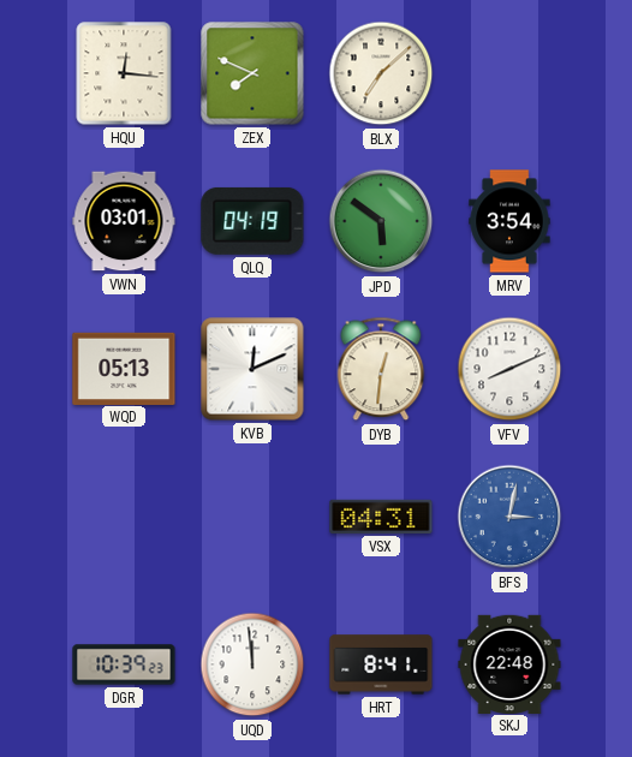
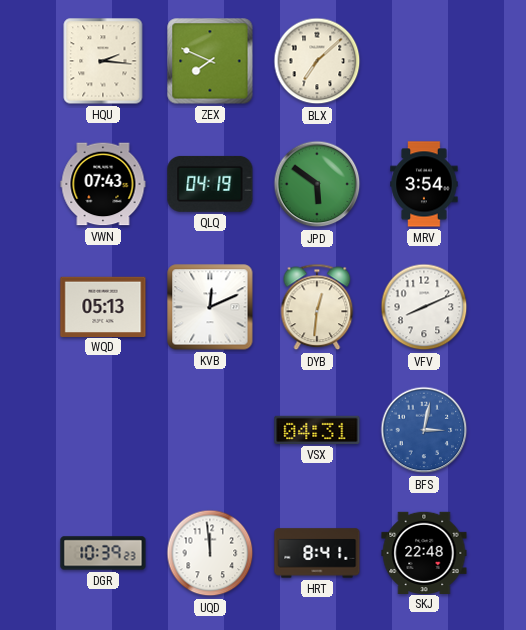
HQU: 12:16 -> 2:16 (103, 61)
VWN: 03:01 -> 07:43 (103, 184)
